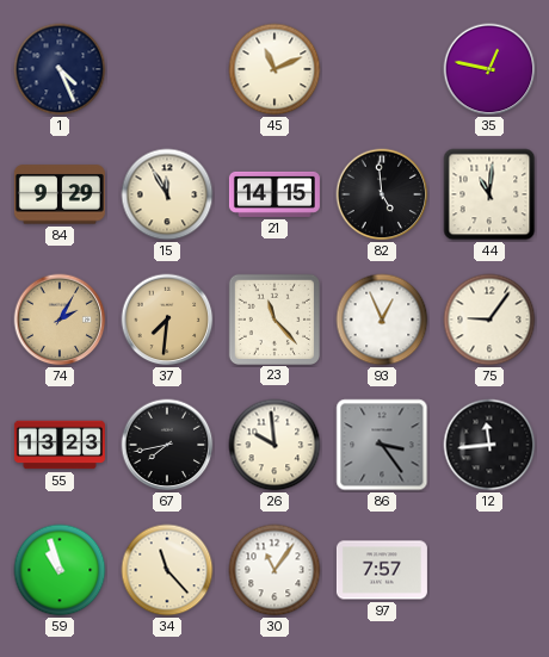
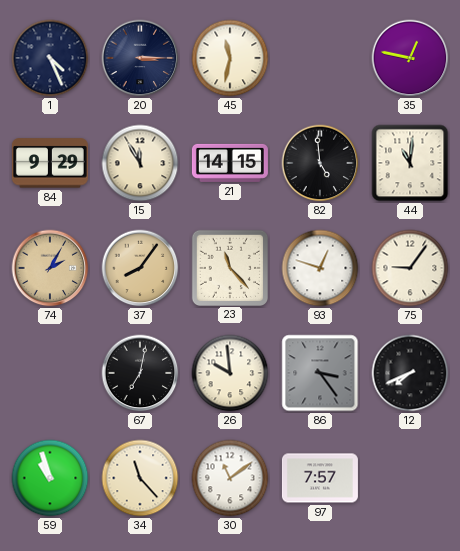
20: none -> 3:15 (140, 58)
45: 11:11 -> 11:32 (230, 58)
37: 7:31 -> 8:06 (140, 268)
93: 12:56 -> 12:48 (320, 268)
55: 13:23 -> none (60, 445)
67: 7:43 -> 7:02 (140, 373)
12: 11:44 -> 7:41 (410, 373)
30: 11:06 -> 11:09 (230, 478)
